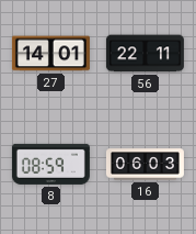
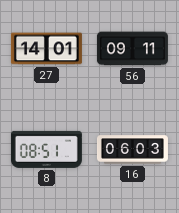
56: 22:11 -> 09:11 (132, 49)
8: 08:59 -> 08:51 (46, 149)
